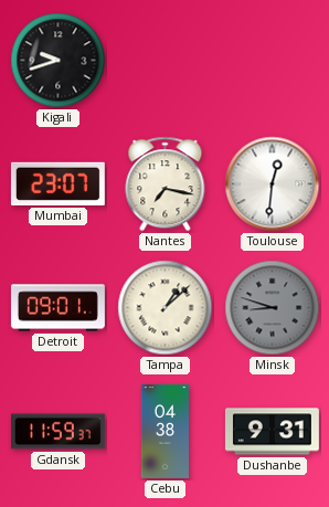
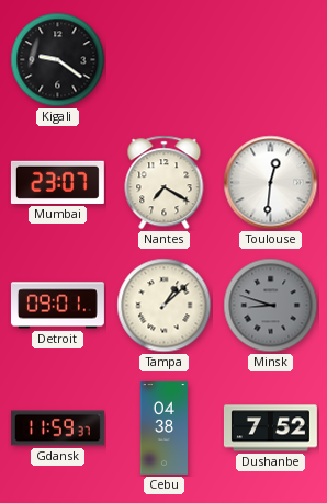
Kigali: 9:42 -> 9:21 (58, 60)
Nantes: 7:17 -> 7:20 (165, 183)
Dushanbe: 9:31 -> 7:52 (270, 428)
